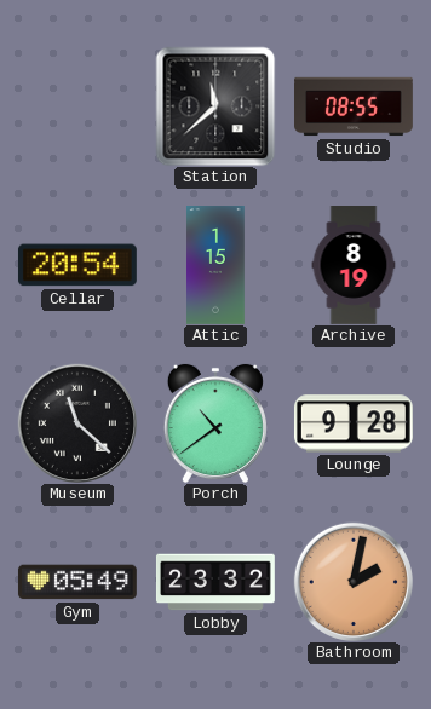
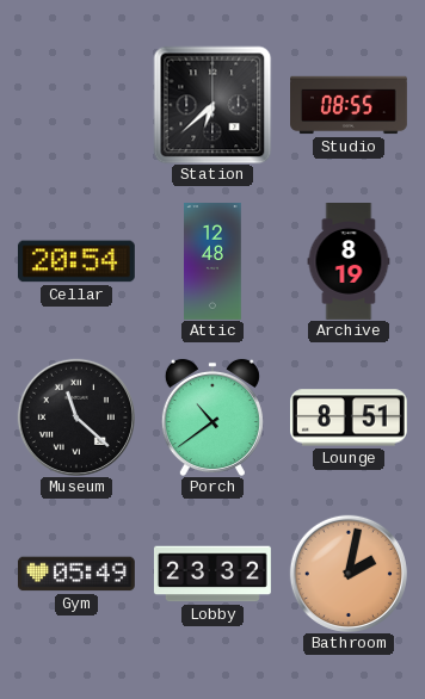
Station: 11:38 -> 6:38 (213, 105)
Attic: 1:15 -> 12:48 (213, 262)
Lounge: 9:28 -> 8:51 (349, 417)
